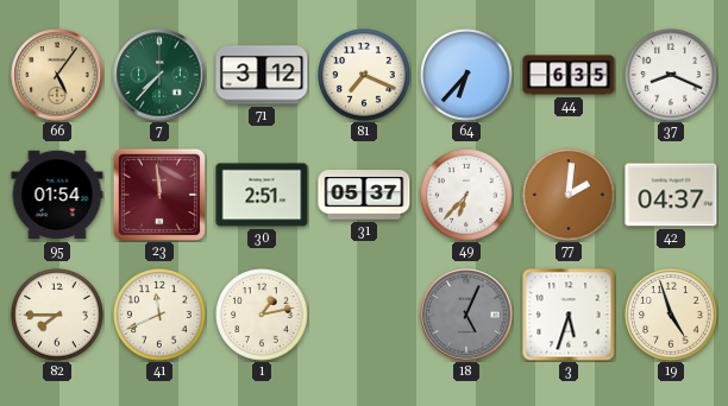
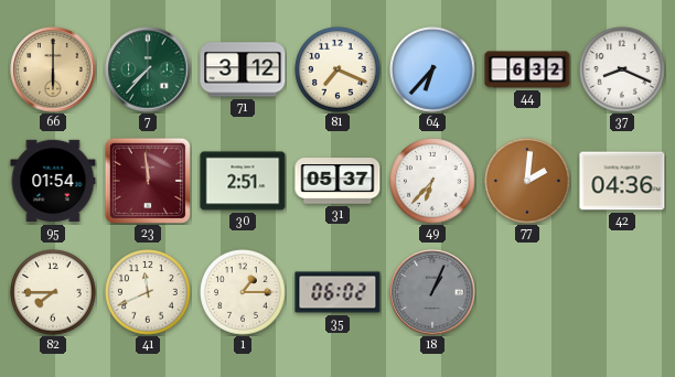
66: 5:06 -> 6:00 (53, 69)
44: 6:35 -> 6:32 (527, 69)
42: 04:37 -> 04:36 (622, 181)
1: 1:13 -> 1:15 (243, 292)
35: none -> 06:02 (337, 292)
18: 5:04 -> 1:04 (432, 292)
3: 5:33 -> none (569, 315)
19: 4:57 -> none (671, 315)
